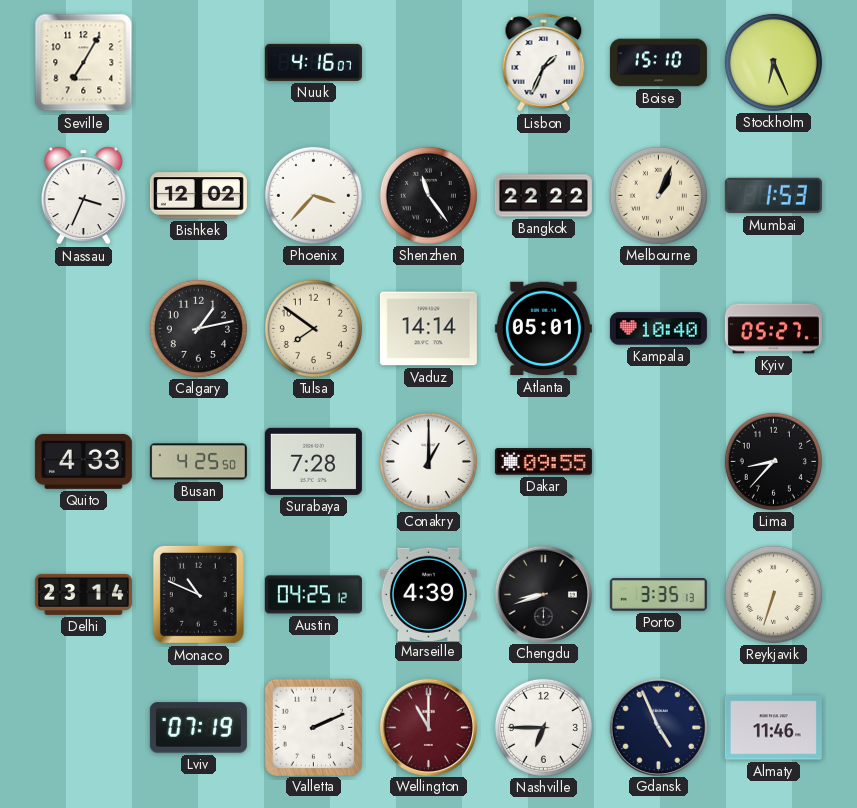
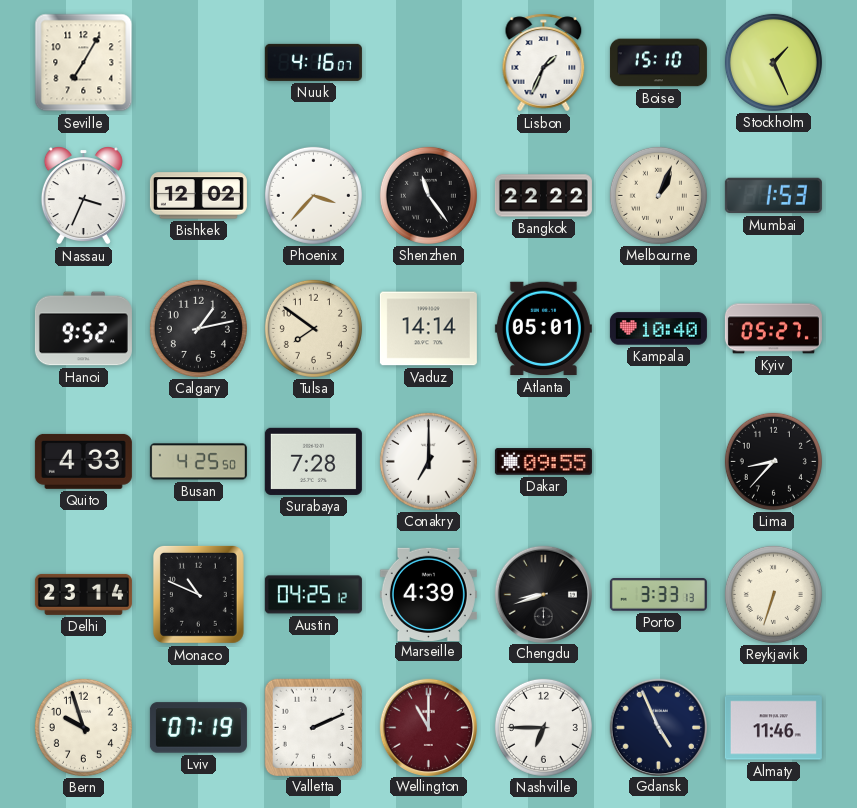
Stockholm: 6:26 -> 1:26 (773, 62)
Hanoi: none -> 9:52 (83, 329)
Conakry: 1:00 -> 7:00 (428, 461)
Porto: 3:35 -> 3:33 (658, 595)
Bern: none -> 9:57 (83, 727)
